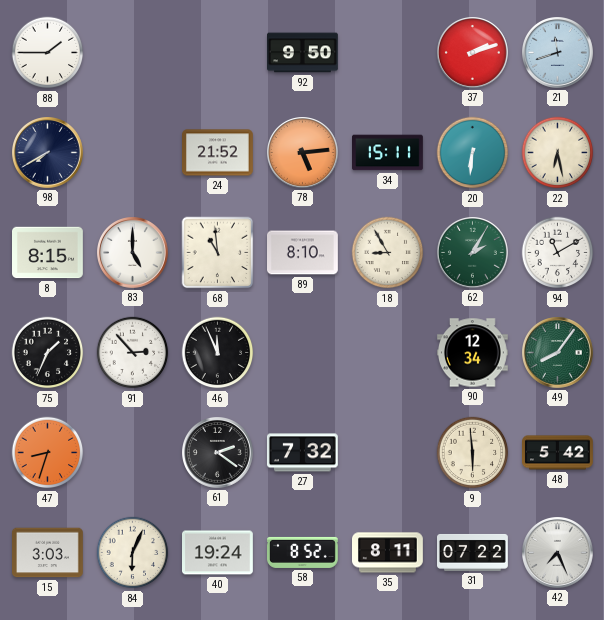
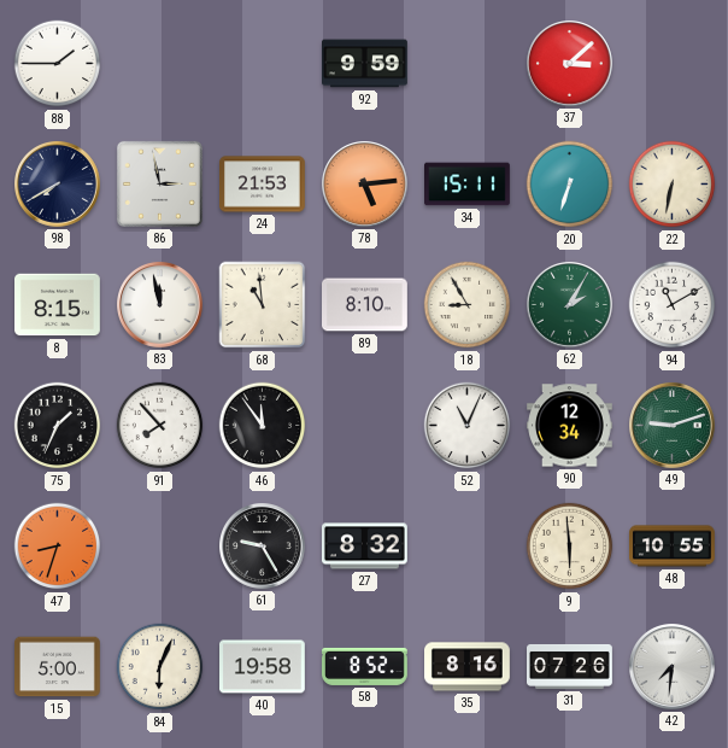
92: 9:50 -> 9:59 (365, 64)
37: 2:12 -> 3:08 (570, 64)
21: 11:42 -> none (558, 53)
86: none -> 2:58 (159, 183)
24: 21:52 -> 21:53 (263, 185)
20: 6:31 -> 6:33 (570, 185)
22: 6:28 -> 6:32 (673, 185)
83: 5:00 -> 11:58 (160, 305)
91: 2:53 -> 7:53 (160, 426)
46: 11:56 -> 11:54 (263, 426)
52: none -> 11:04 (468, 426)
49: 8:06 -> 9:12 (673, 426)
61: 2:21 -> 9:25 (263, 547)
27: 7:32 -> 8:32 (364, 547)
48: 5:42 -> 10:55 (673, 547)
15: 3:03 -> 5:00 (58, 667)
40: 19:24 -> 19:58 (263, 667)
35: 8:11 -> 8:16 (468, 667)
31: 07:22 -> 07:26 (570, 666)
42: 7:26 -> 7:31 (673, 667)
